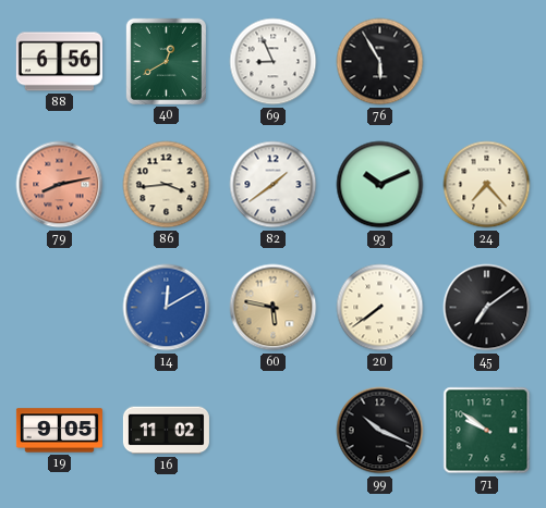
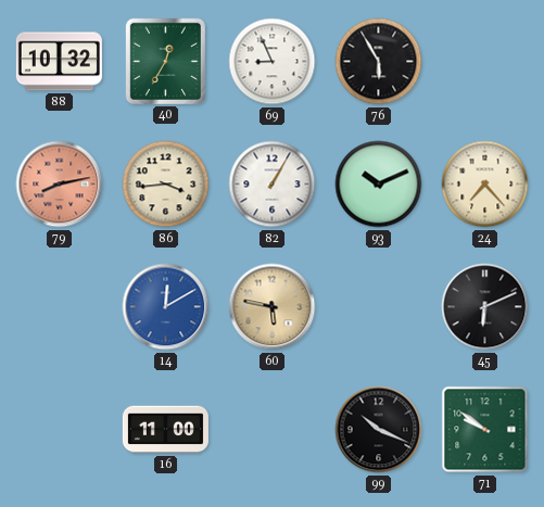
88: 6:56 -> 10:32 (59, 62)
40: 12:40 -> 12:35 (165, 61)
82: 1:39 -> 1:05 (273, 185)
20: 7:39 -> none (380, 308)
45: 7:09 -> 6:11 (485, 307)
19: 9:05 -> none (59, 431)
16: 11:02 -> 11:00 (165, 430)
